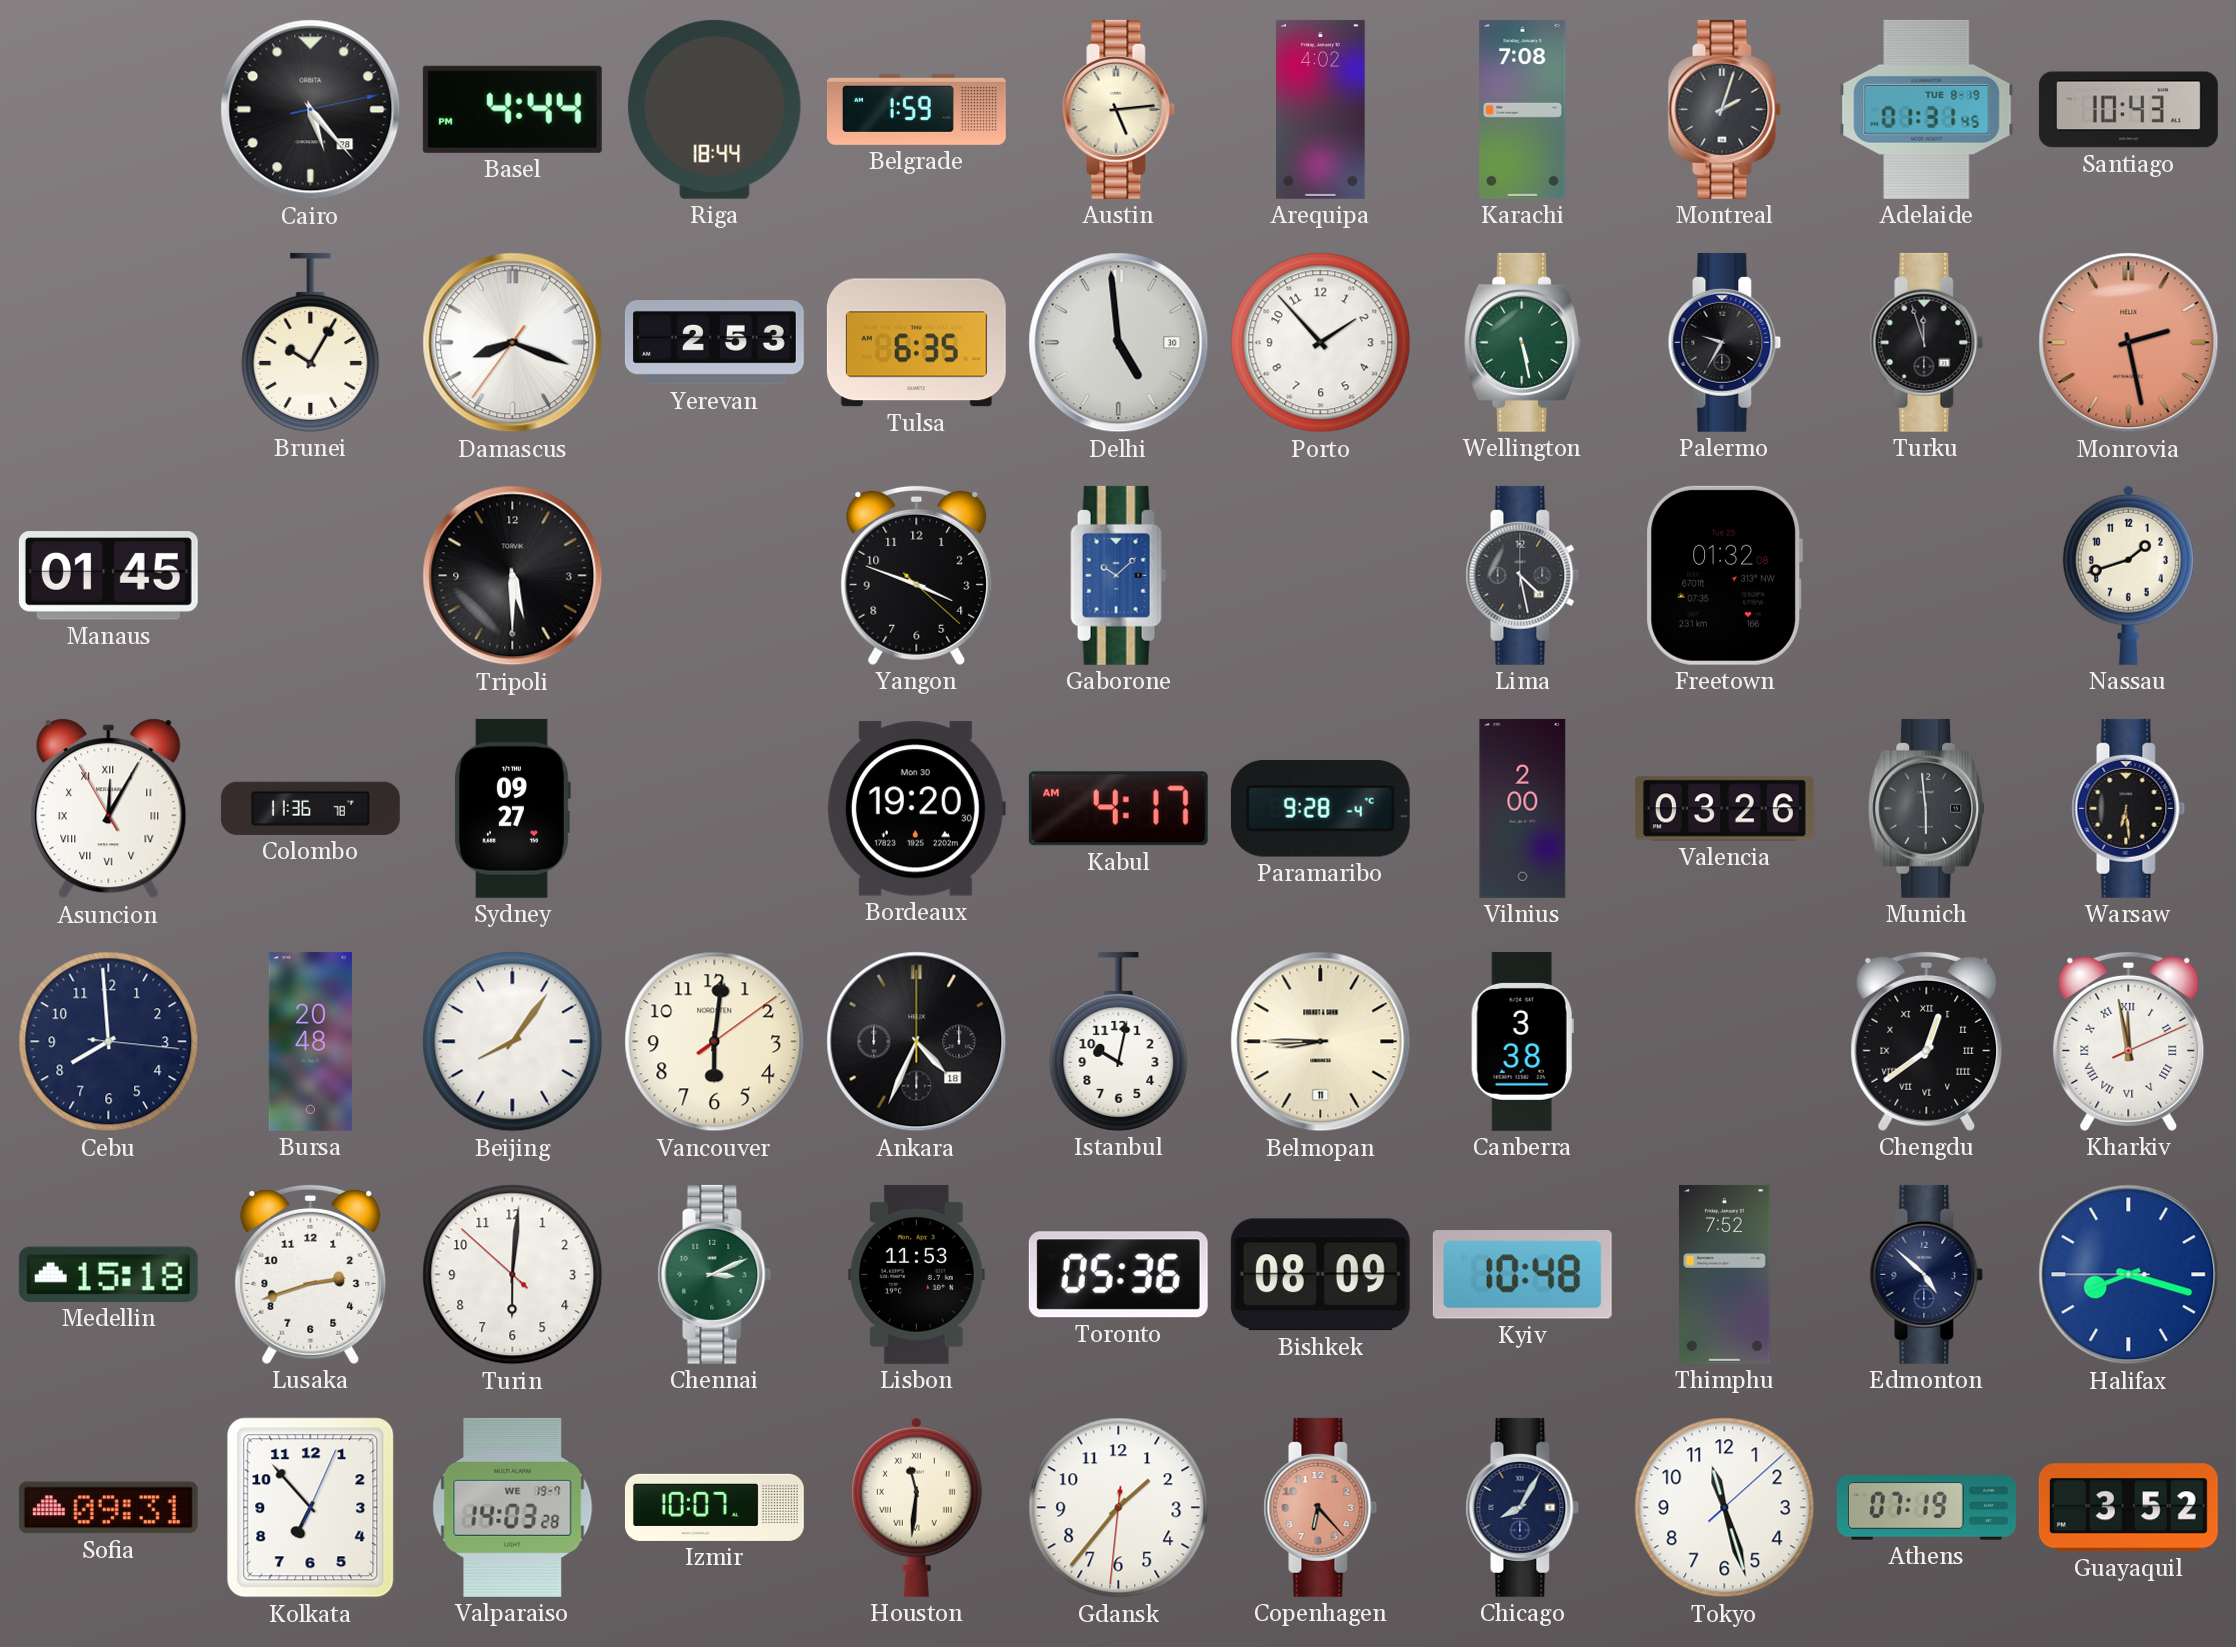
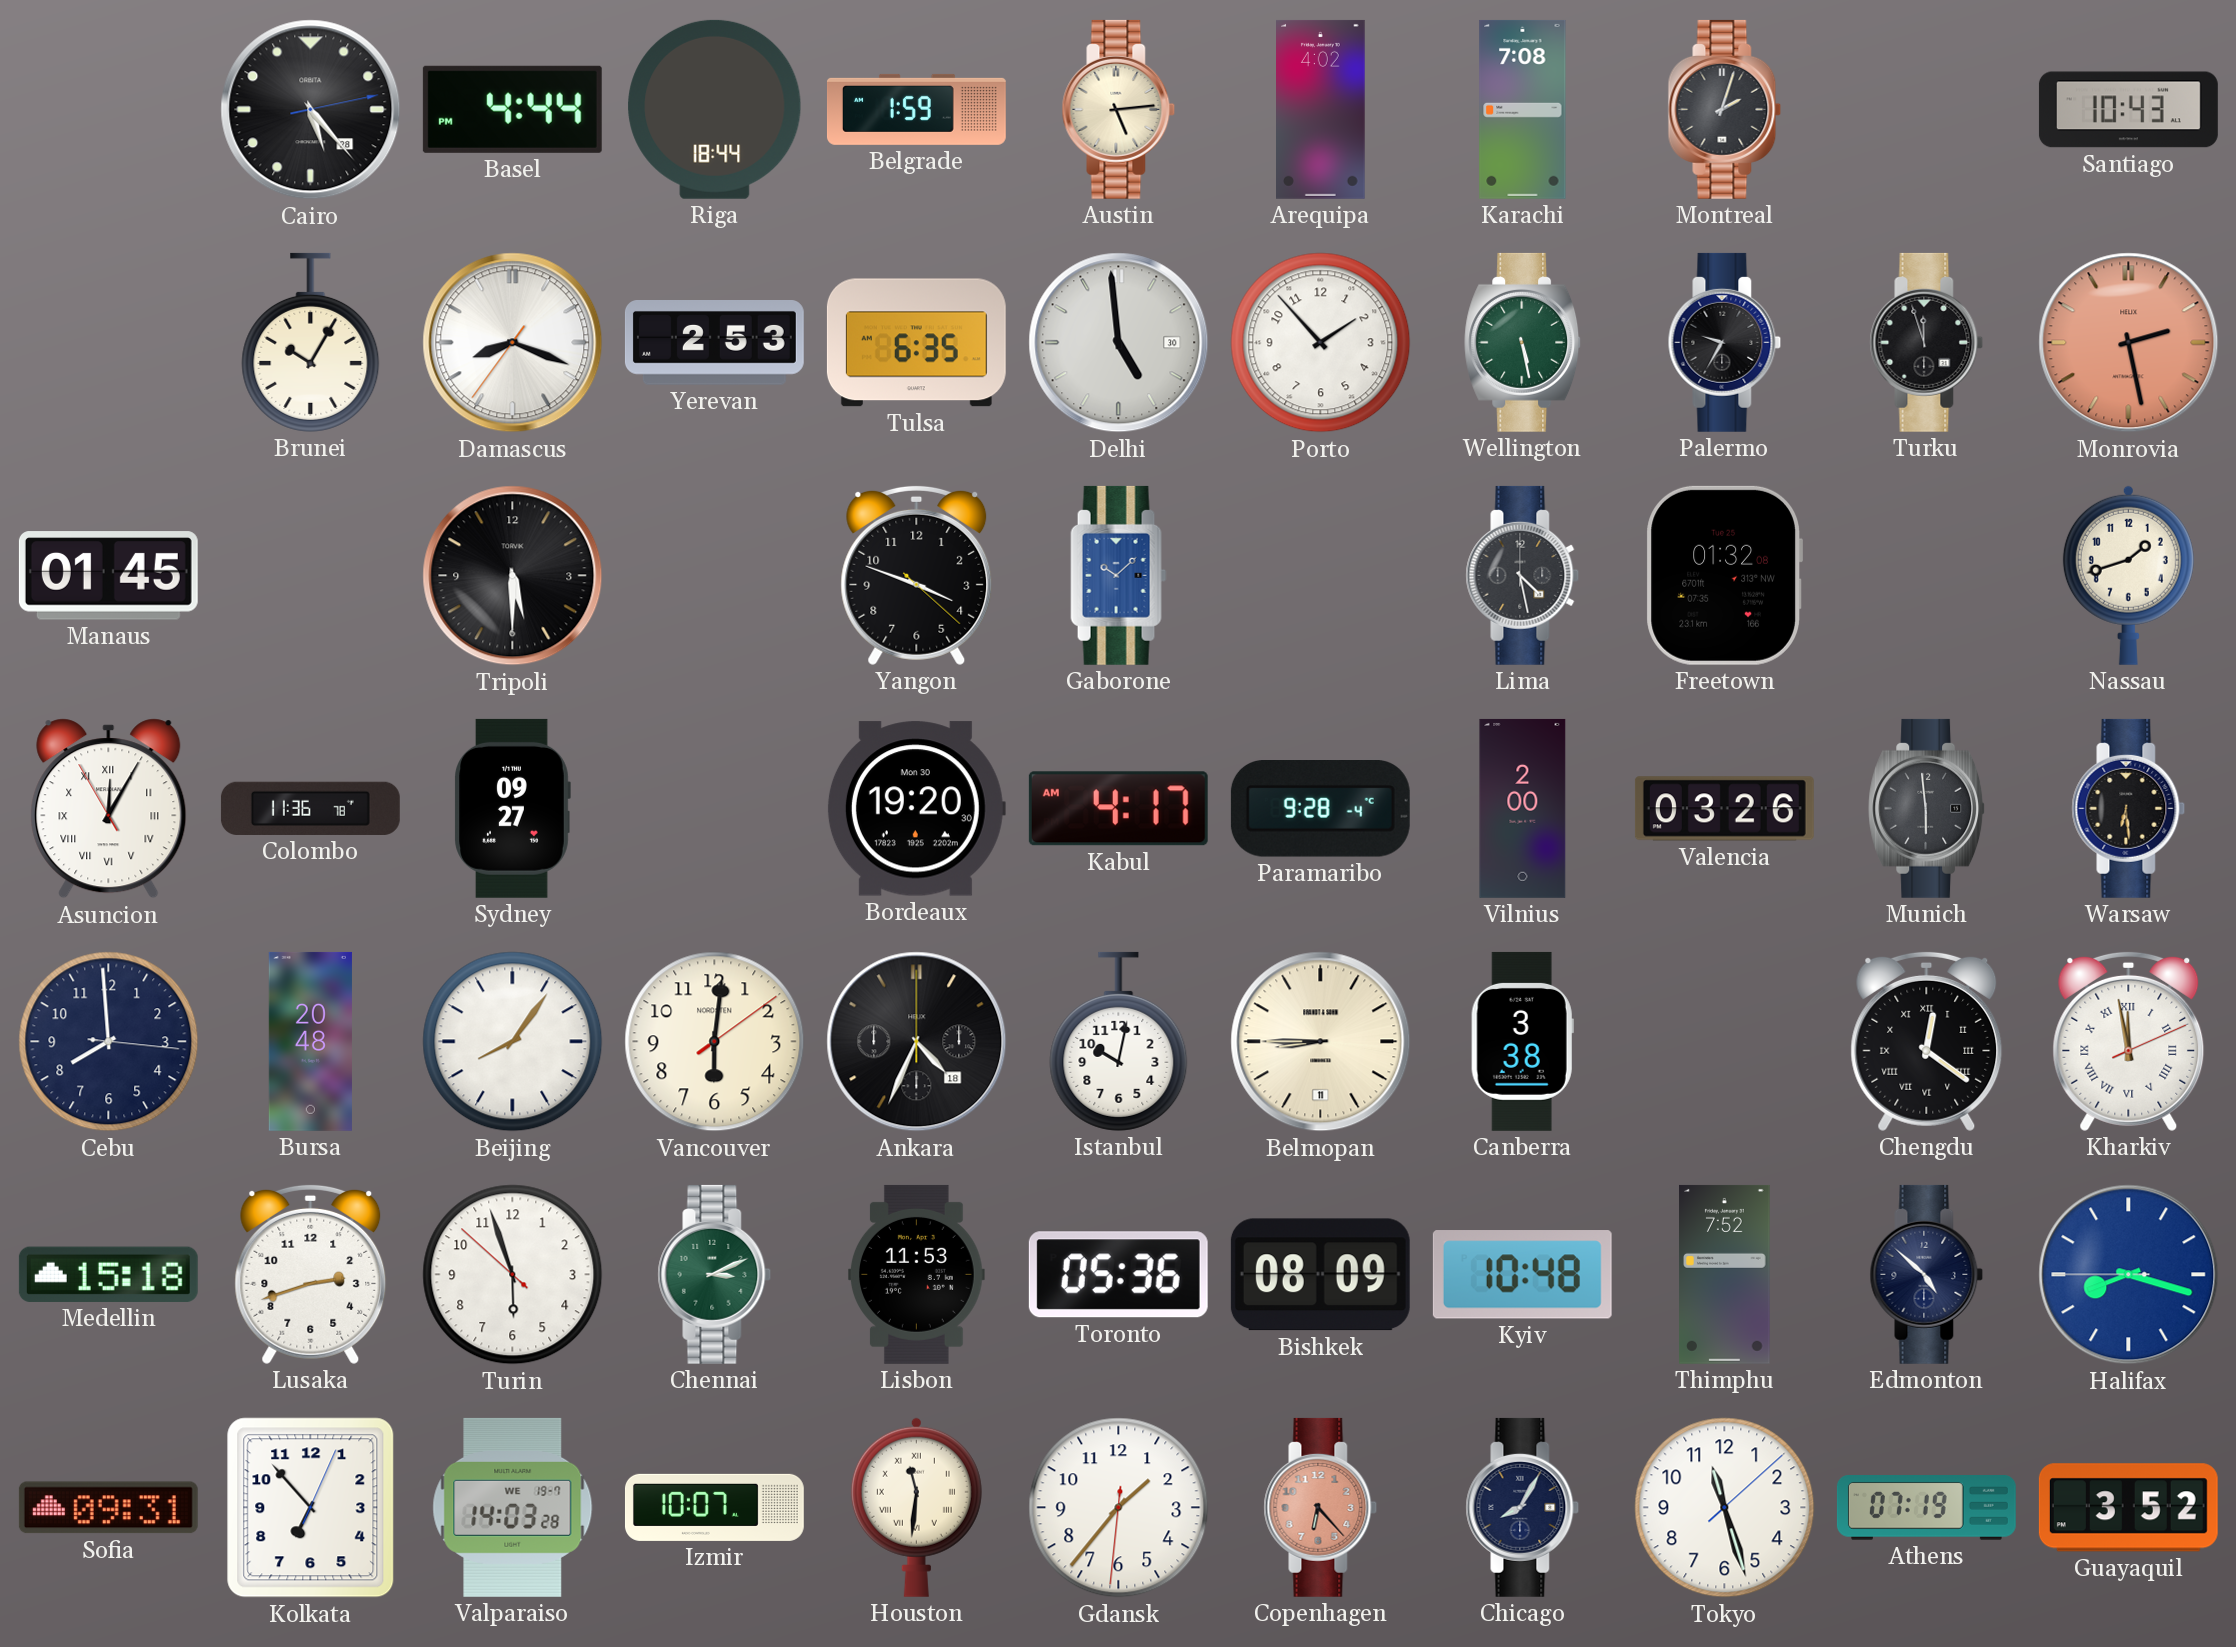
Adelaide: 01:31 -> none (1927, 109)
Chengdu: 12:39 -> 12:21 (1927, 1041)
Turin: 6:00 -> 5:56 (513, 1275)
